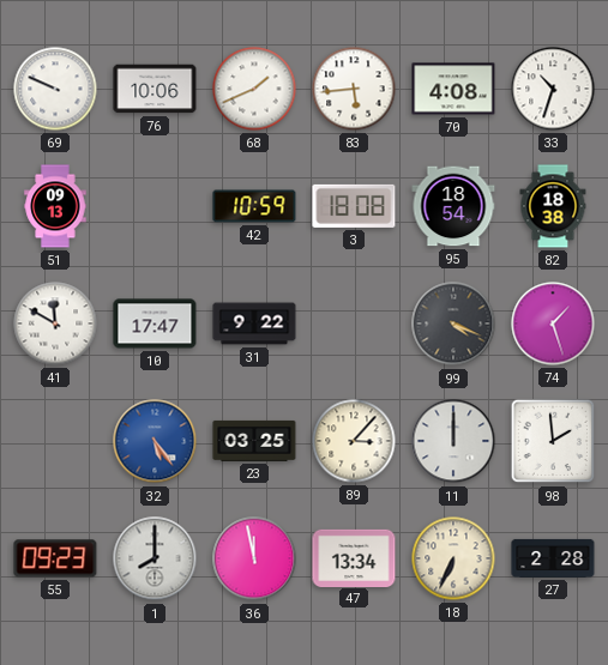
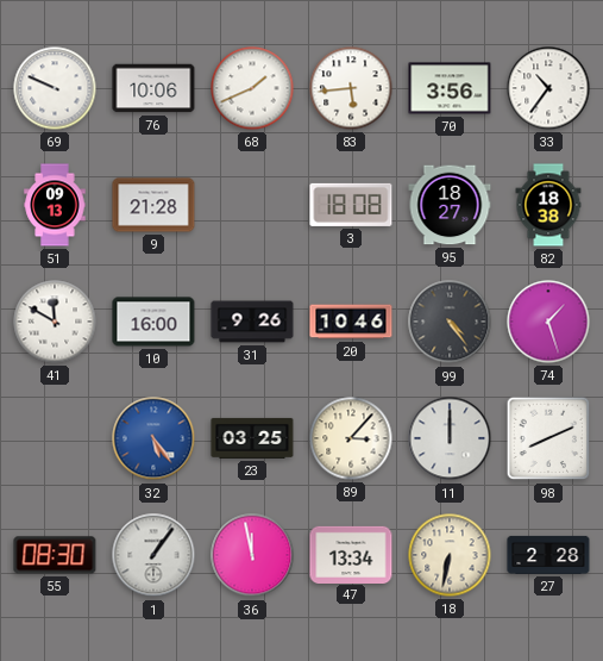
70: 4:08 -> 3:56 (450, 88)
33: 10:33 -> 10:36 (548, 88)
9: none -> 21:28 (153, 205)
42: 10:59 -> none (254, 206)
95: 18:54 -> 18:27 (450, 205)
10: 17:47 -> 16:00 (153, 322)
31: 9:22 -> 9:26 (252, 322)
20: none -> 10:46 (351, 322)
99: 4:19 -> 4:24 (450, 322)
98: 1:59 -> 8:11 (548, 438)
55: 09:23 -> 08:30 (55, 555)
1: 8:00 -> 1:06 (153, 555)
18: 6:34 -> 6:32 (450, 555)
